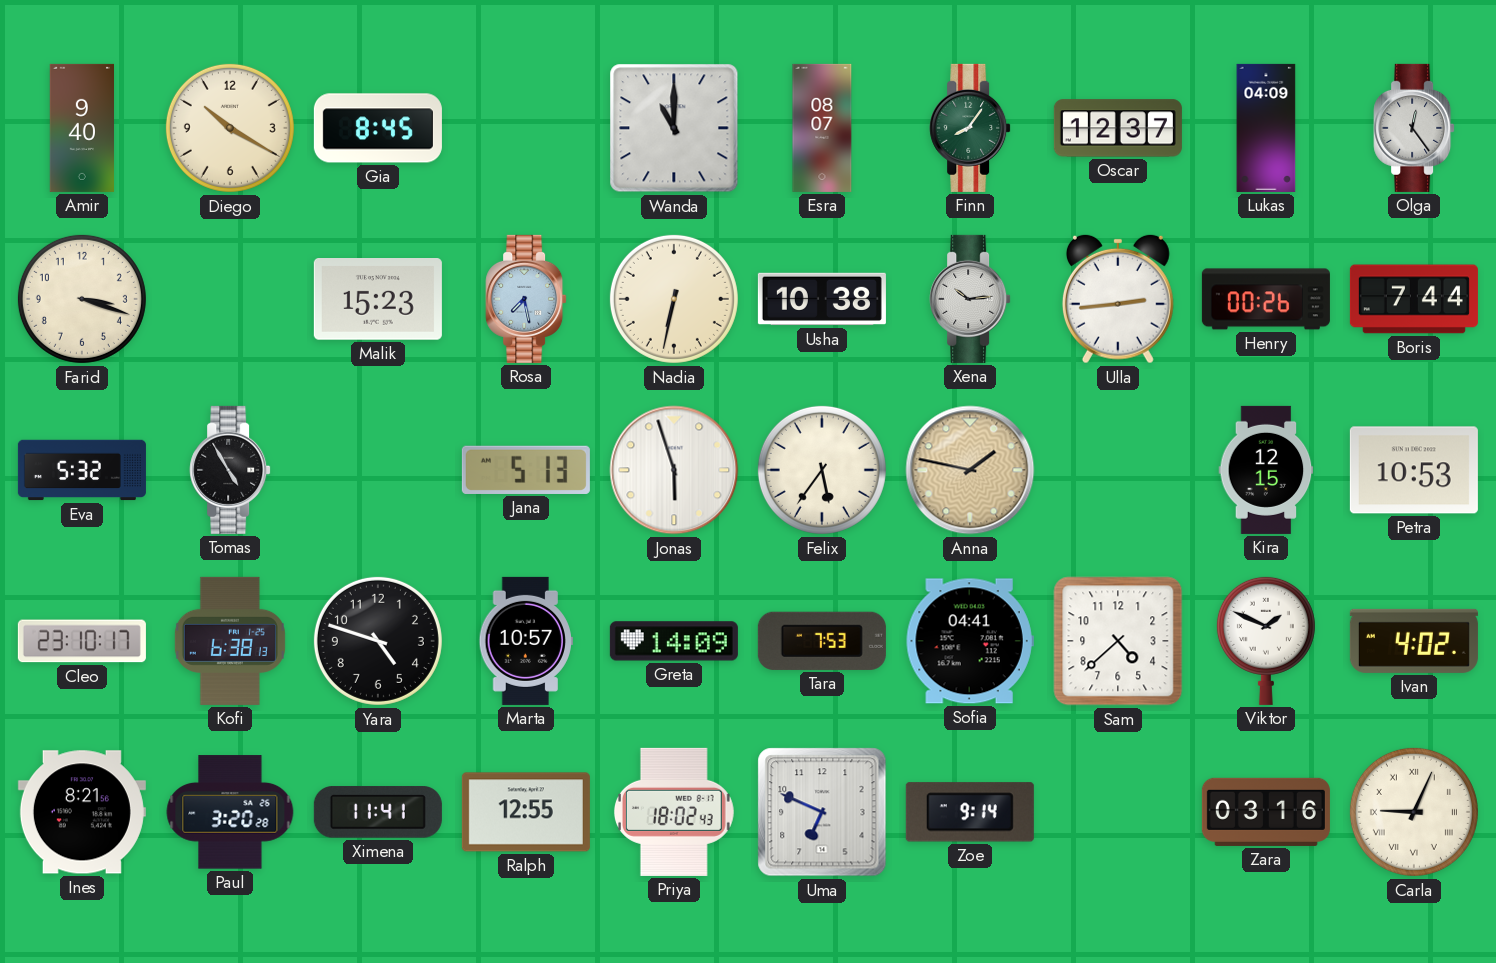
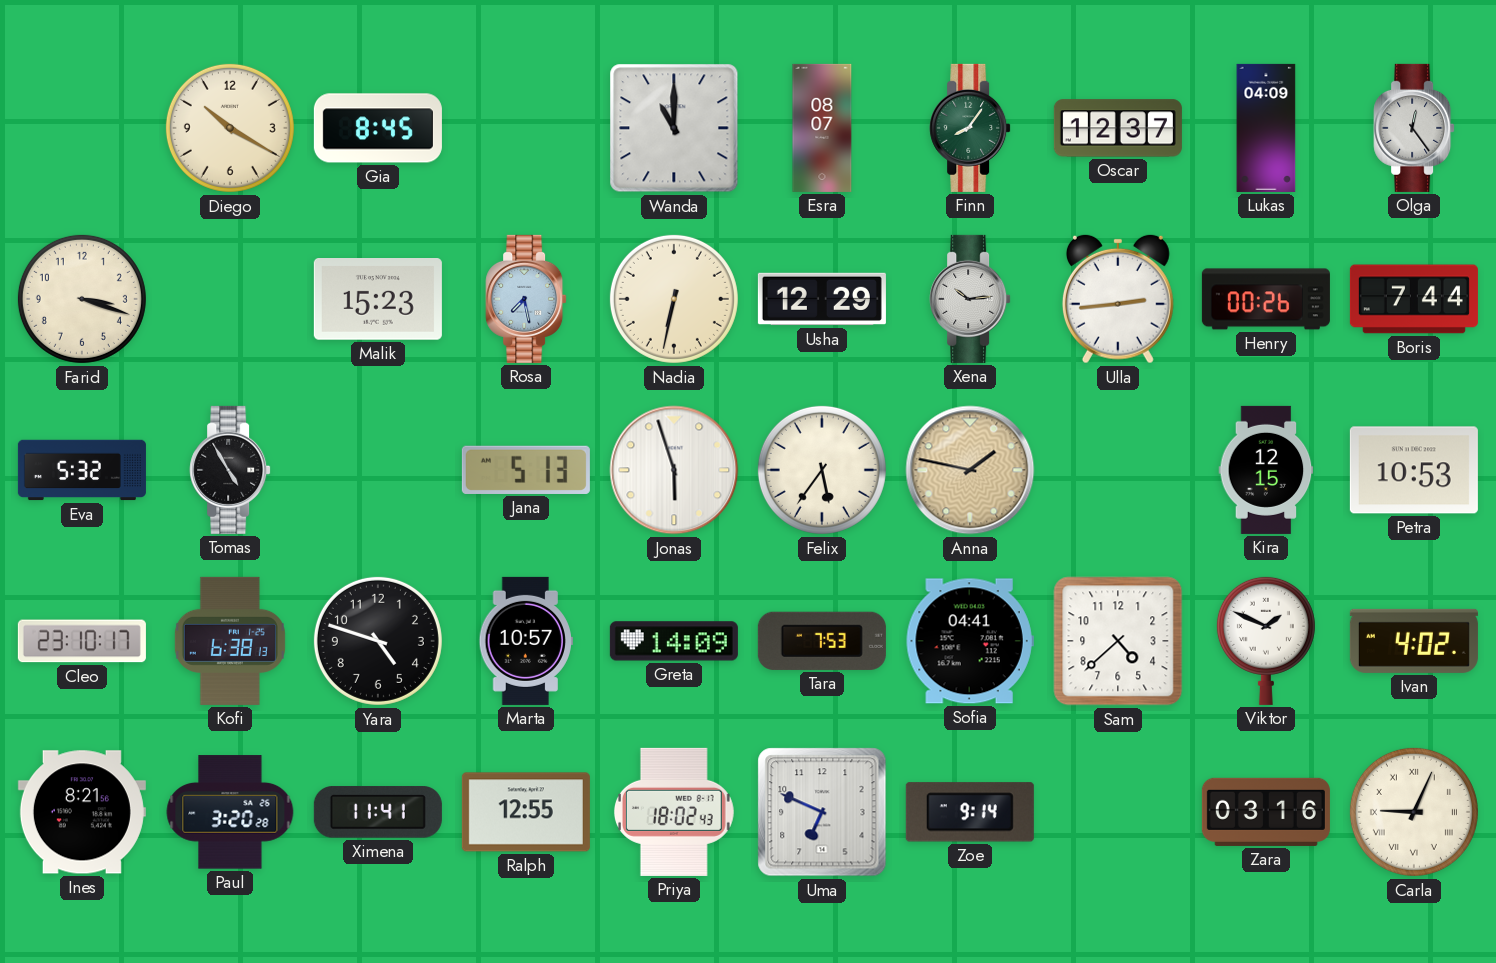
Amir: 9:40 -> none (82, 128)
Usha: 10:38 -> 12:29 (822, 299)
